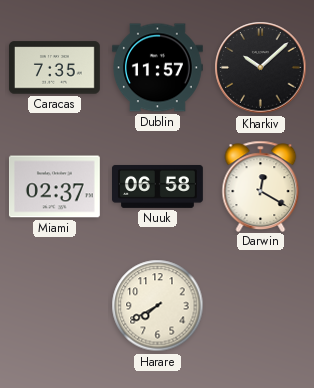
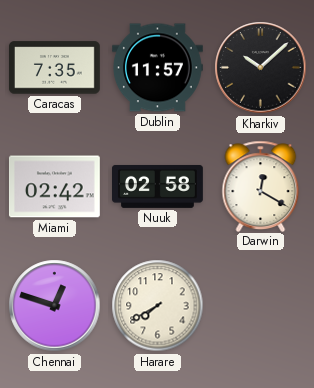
Miami: 02:37 -> 02:42 (54, 187)
Nuuk: 06:58 -> 02:58 (158, 186)
Chennai: none -> 12:48 (55, 306)
